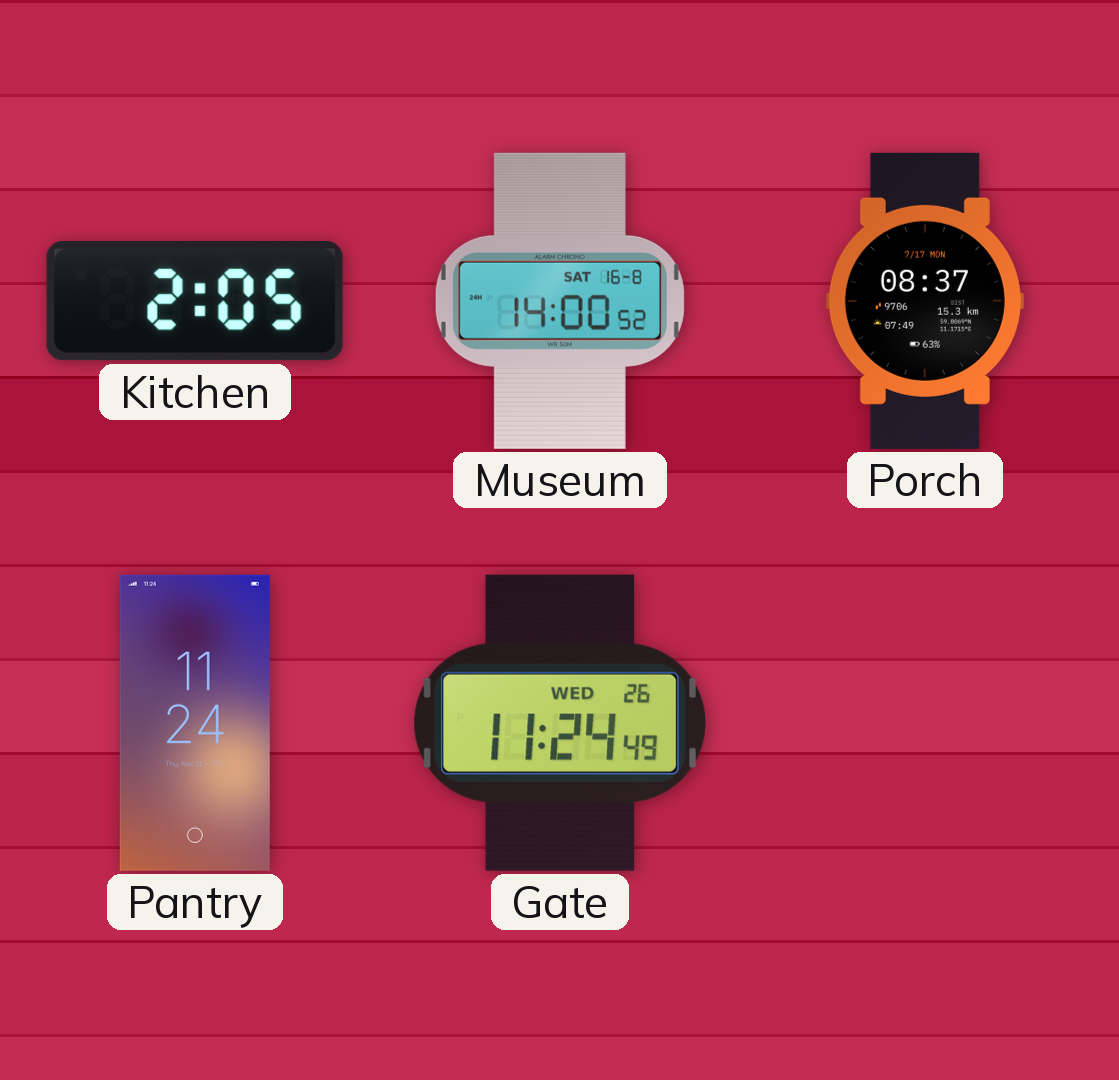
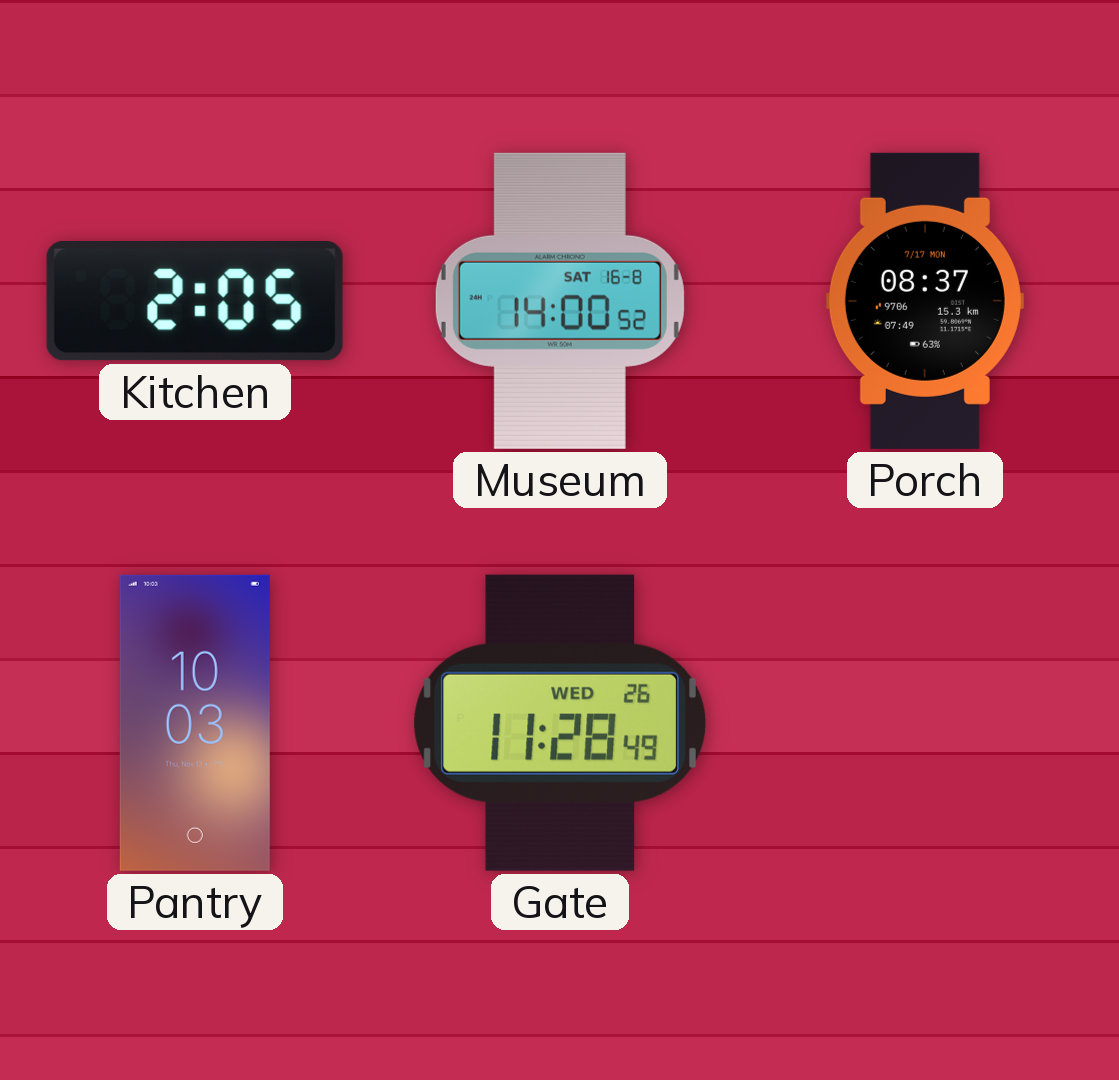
Pantry: 11:24 -> 10:03 (195, 723)
Gate: 11:24 -> 11:28 (559, 723)
